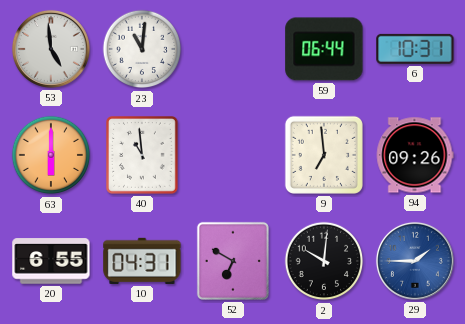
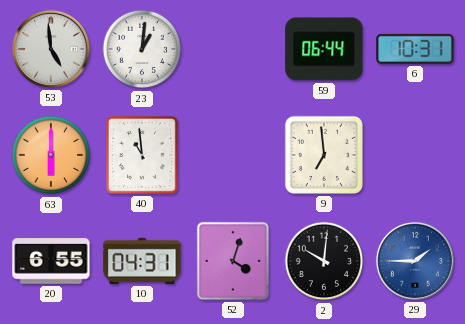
23: 11:01 -> 1:01 (142, 49)
94: 09:26 -> none (415, 155)
52: 6:50 -> 4:03 (233, 261)
